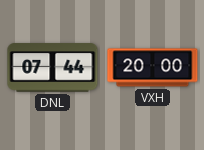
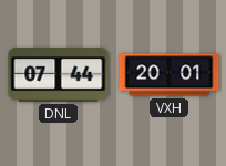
VXH: 20:00 -> 20:01 (169, 75)
